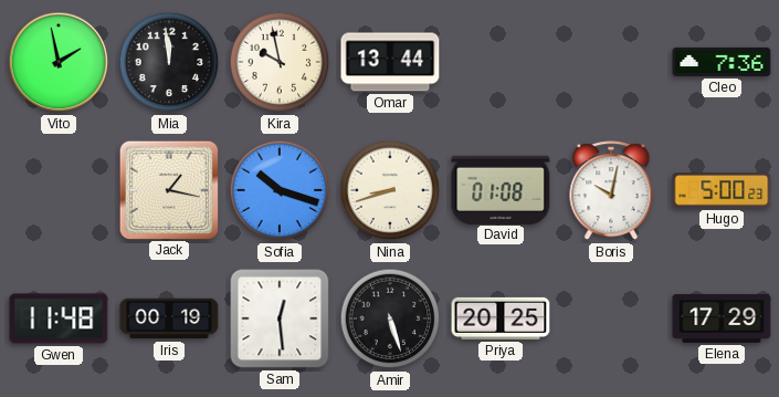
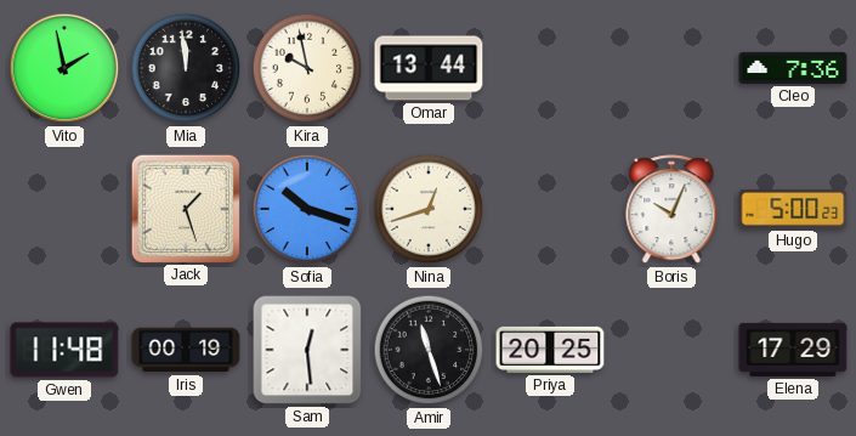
Jack: 1:17 -> 1:27 (185, 208)
Nina: 8:42 -> 12:42 (429, 209)
David: 01:08 -> none (501, 189)
Boris: 10:02 -> 10:04 (671, 210)
Amir: 5:27 -> 11:27 (429, 350)
